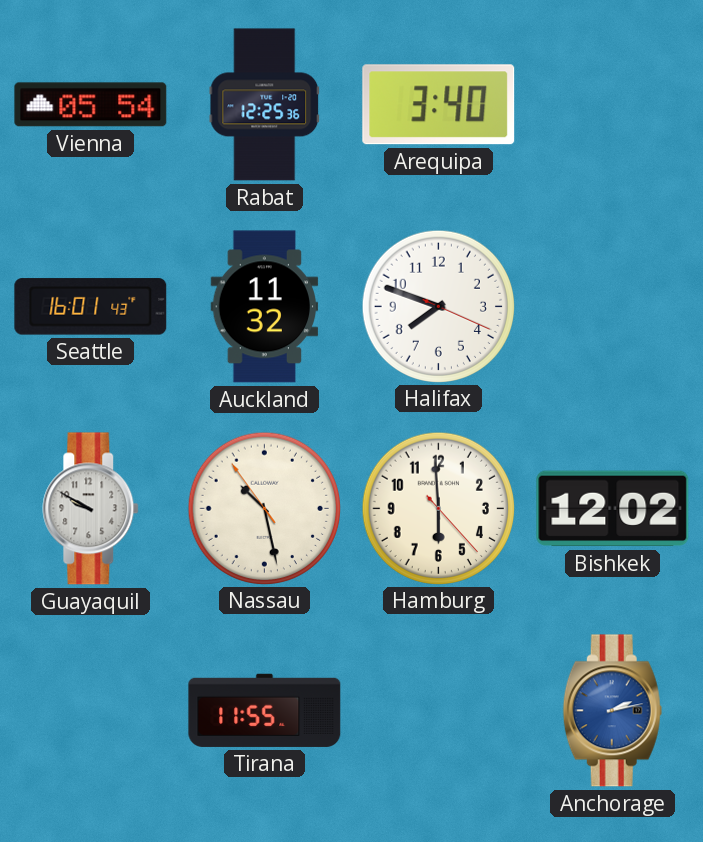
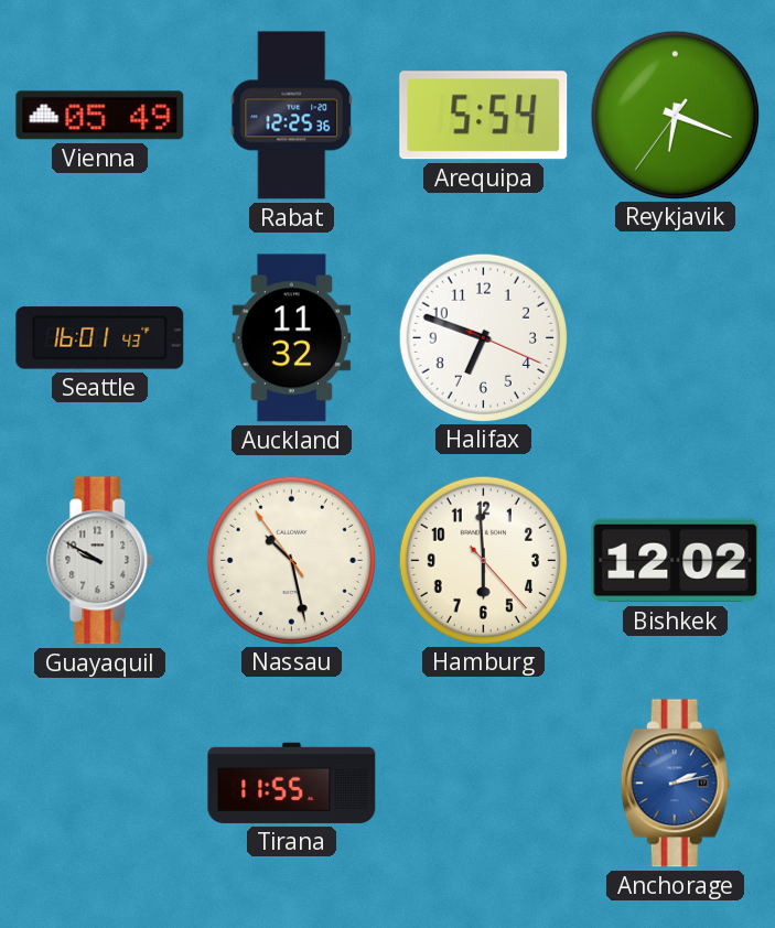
Vienna: 05:54 -> 05:49 (100, 116)
Arequipa: 3:40 -> 5:54 (484, 116)
Reykjavik: none -> 6:18 (675, 115)
Halifax: 7:48 -> 6:48 (483, 337)
